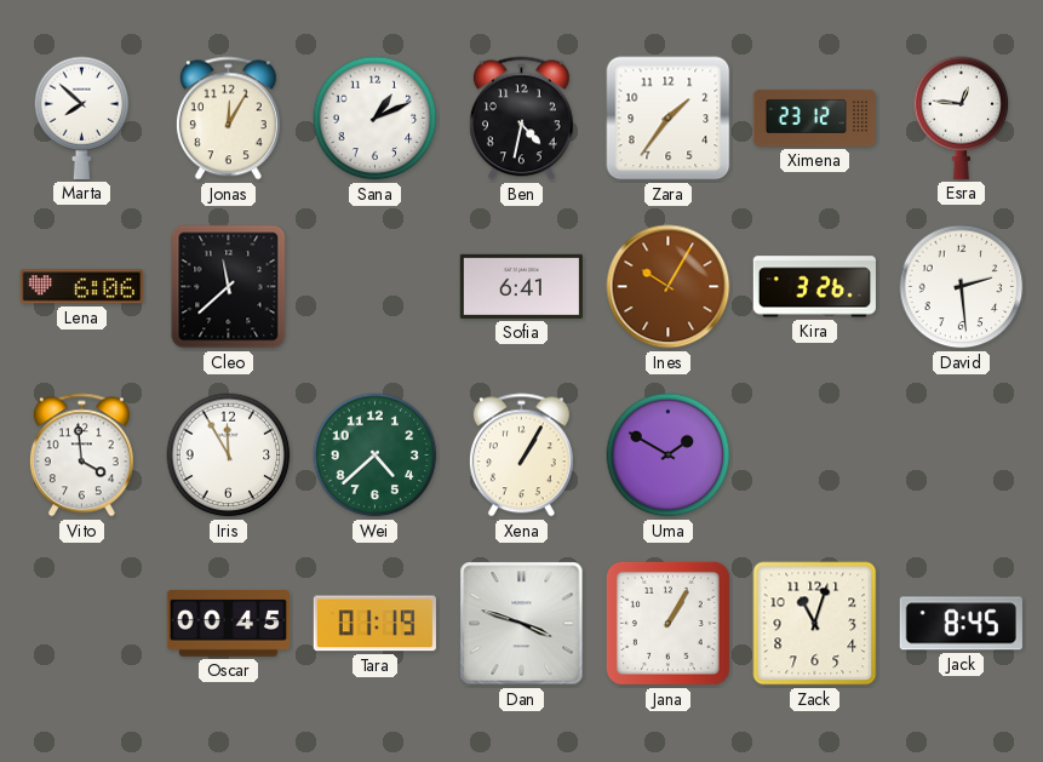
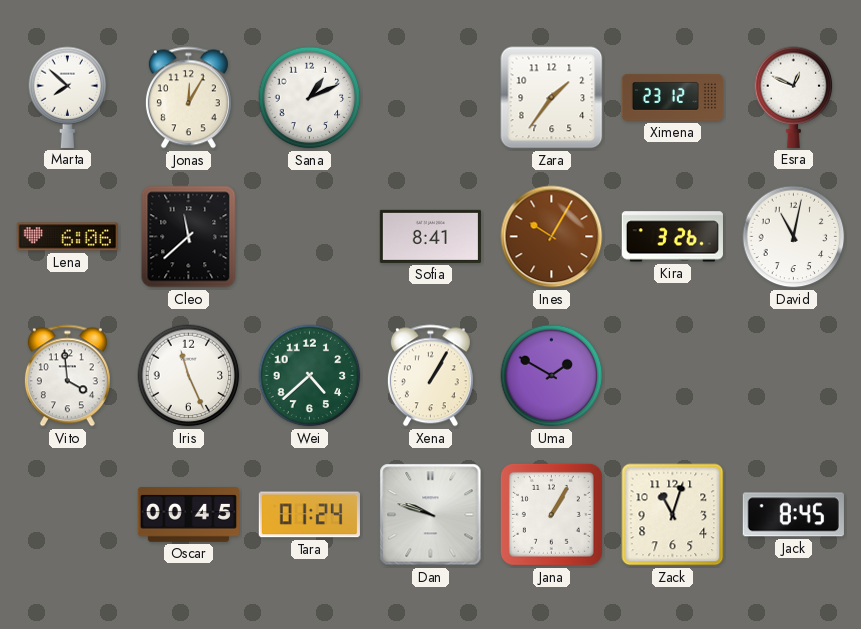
Ben: 4:32 -> none (521, 119)
Esra: 12:46 -> 12:49 (794, 97)
Sofia: 6:41 -> 8:41 (430, 236)
David: 2:29 -> 11:02 (794, 237)
Iris: 11:55 -> 11:26 (189, 376)
Tara: 01:19 -> 01:24 (309, 515)
Dan: 3:48 -> 9:48 (431, 515)
